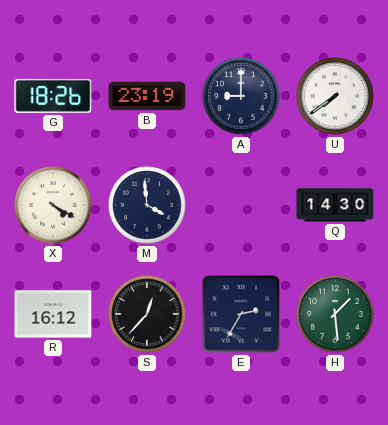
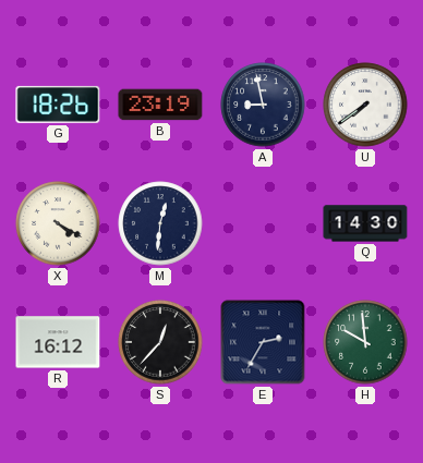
A: 9:00 -> 8:58 (263, 105)
M: 3:59 -> 12:31 (160, 223)
H: 1:29 -> 9:59 (365, 342)
